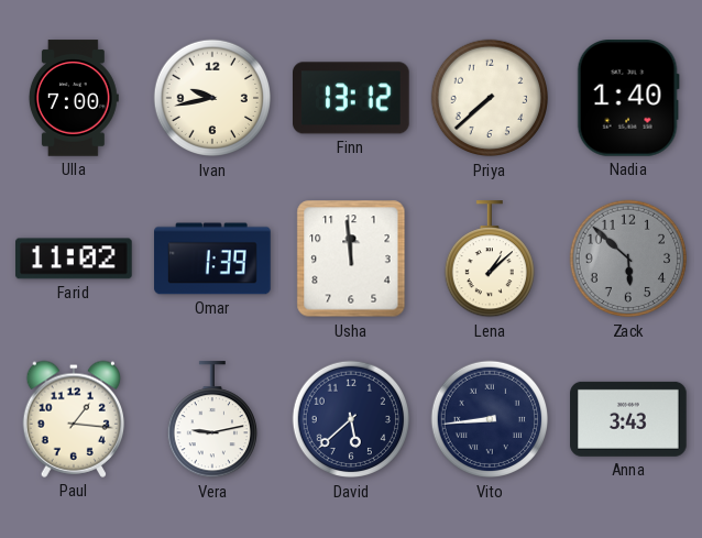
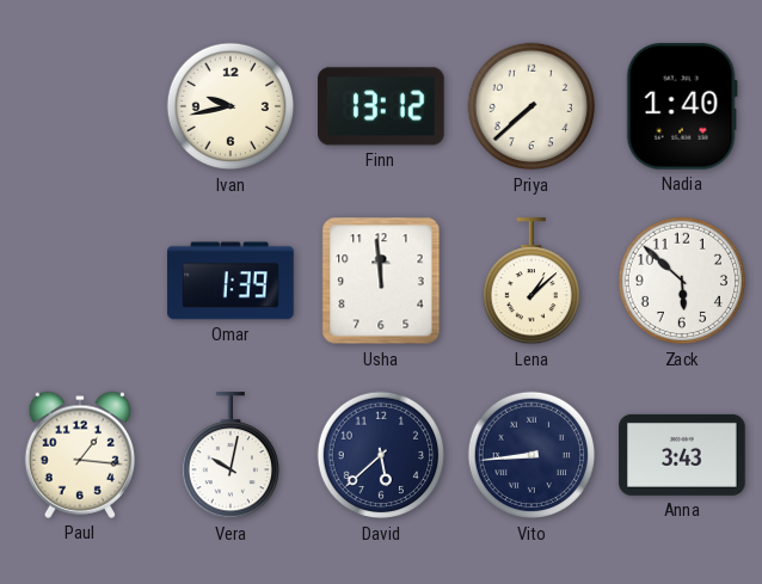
Ulla: 7:00 -> none (74, 98)
Farid: 11:02 -> none (75, 259)
Zack dial: grey -> white (682, 281)
Vera: 9:13 -> 10:02 (229, 456)
